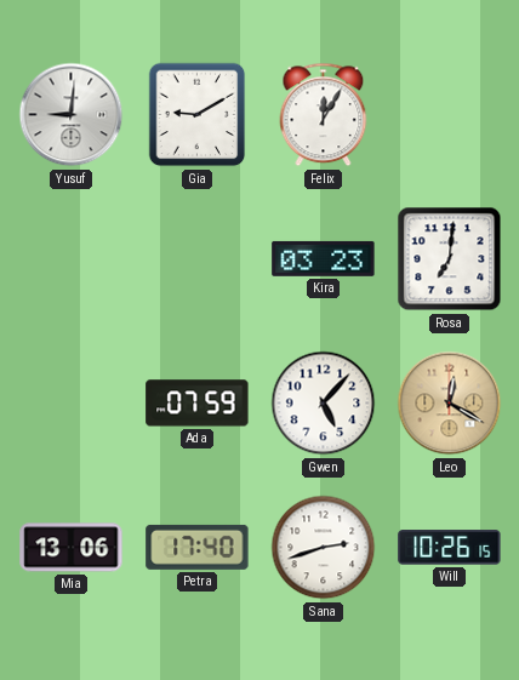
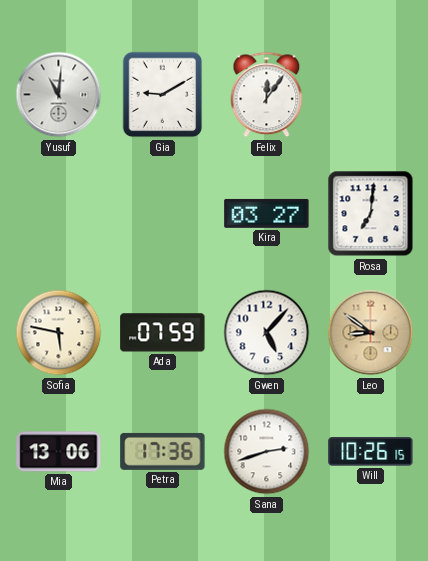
Yusuf: 9:01 -> 11:01 (59, 95)
Felix: 12:05 -> 12:06 (267, 95)
Kira: 03:23 -> 03:27 (267, 213)
Sofia: none -> 5:47 (59, 333)
Leo: 12:20 -> 8:51 (371, 333)
Petra: 17:40 -> 17:36 (163, 451)
